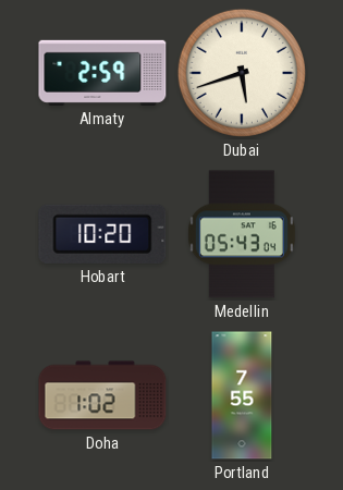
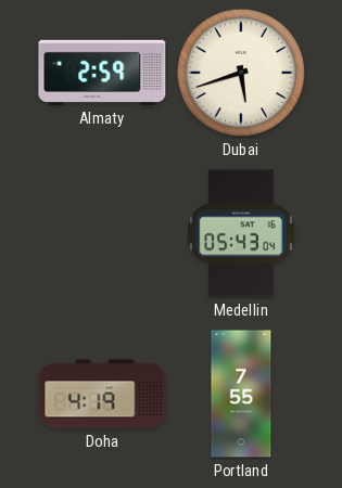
Hobart: 10:20 -> none (102, 234)
Doha: 1:02 -> 4:19 (102, 394)
